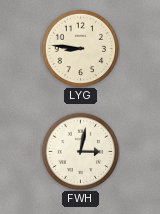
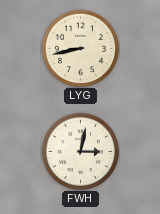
LYG: 8:46 -> 8:43 (80, 48)
